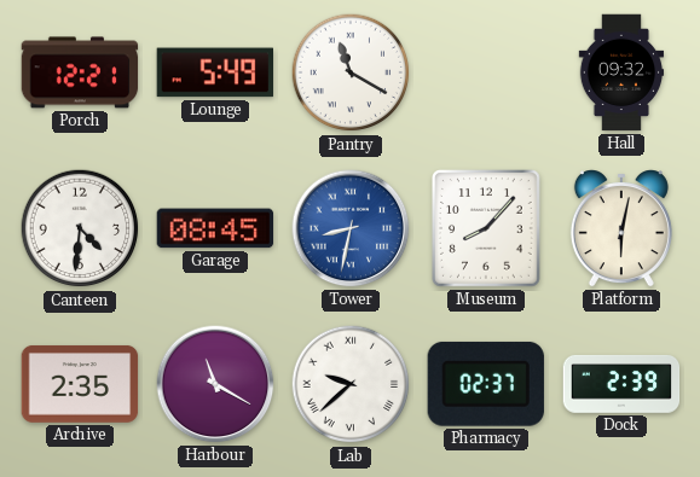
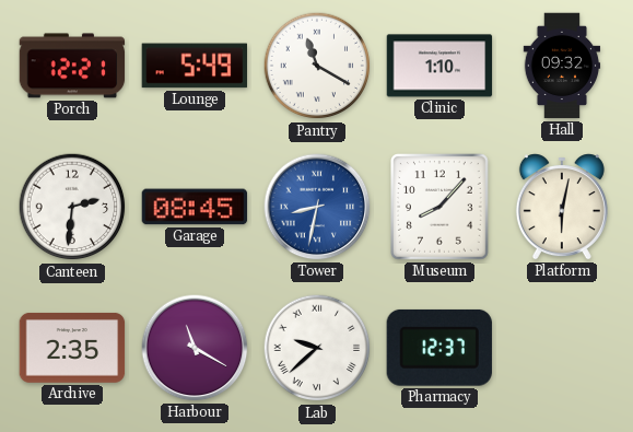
Clinic: none -> 1:10 (439, 66)
Canteen: 4:31 -> 2:31 (72, 207)
Pharmacy: 02:37 -> 12:37 (439, 348)
Dock: 2:39 -> none (621, 384)
